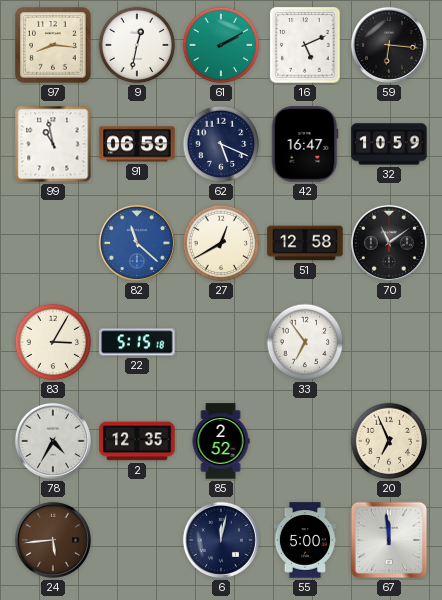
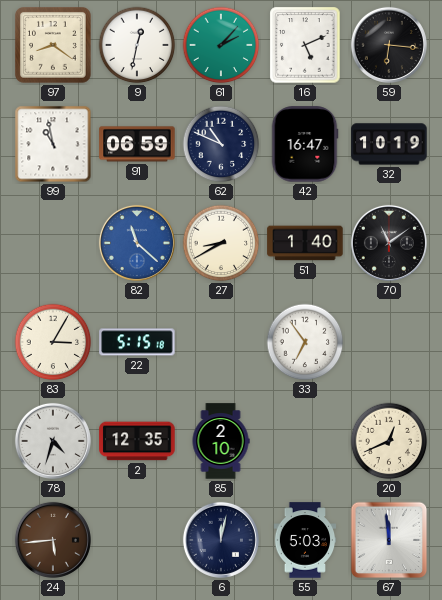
97: 8:16 -> 8:21 (54, 46)
61: 2:10 -> 2:07 (221, 45)
62: 5:19 -> 10:49 (221, 144)
32: 10:59 -> 10:19 (389, 144)
27: 12:40 -> 8:40 (221, 243)
51: 12:58 -> 1:40 (305, 243)
78: 4:35 -> 4:33 (53, 441)
85: 2:52 -> 2:10 (221, 441)
20: 6:56 -> 12:41 (389, 441)
55: 5:00 -> 5:03 (305, 540)
